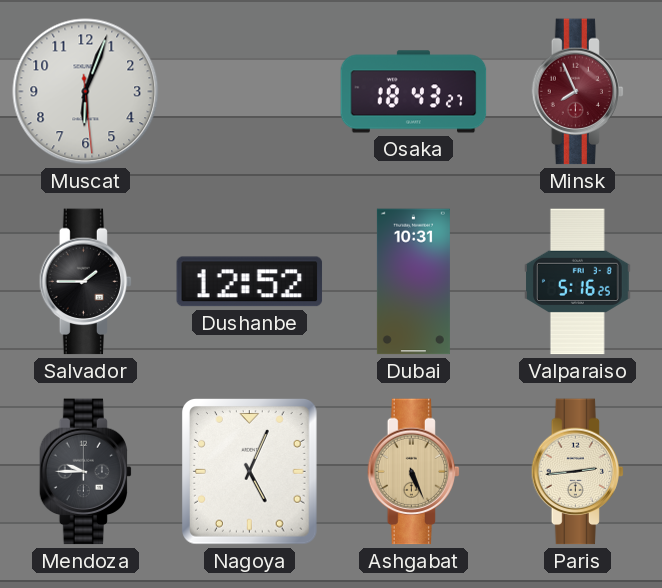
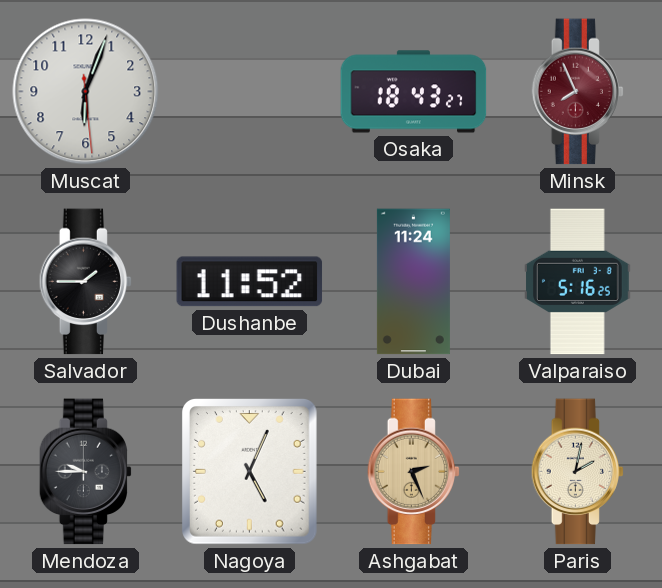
Dushanbe: 12:52 -> 11:52 (250, 282)
Dubai: 10:31 -> 11:24 (413, 282)
Ashgabat: 5:26 -> 2:26 (414, 472)
Paris: 2:44 -> 2:02 (578, 472)
